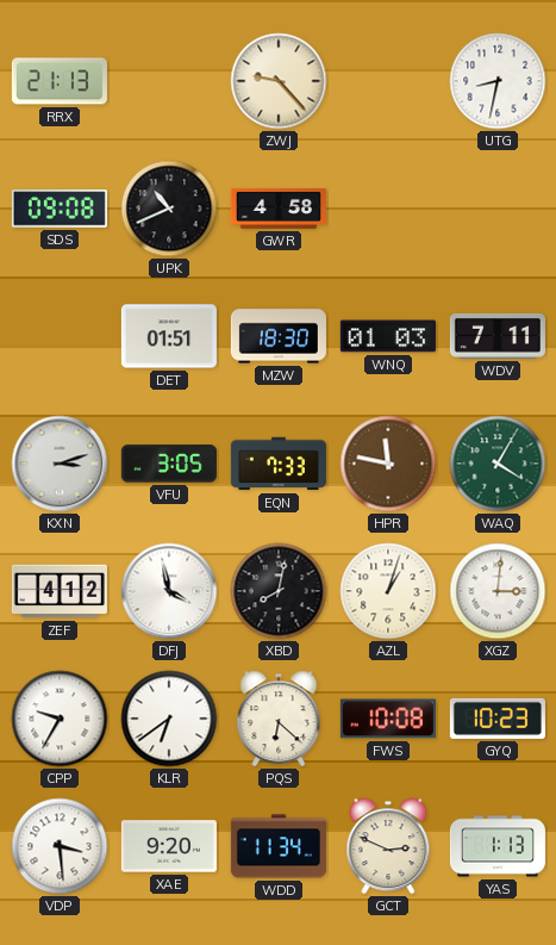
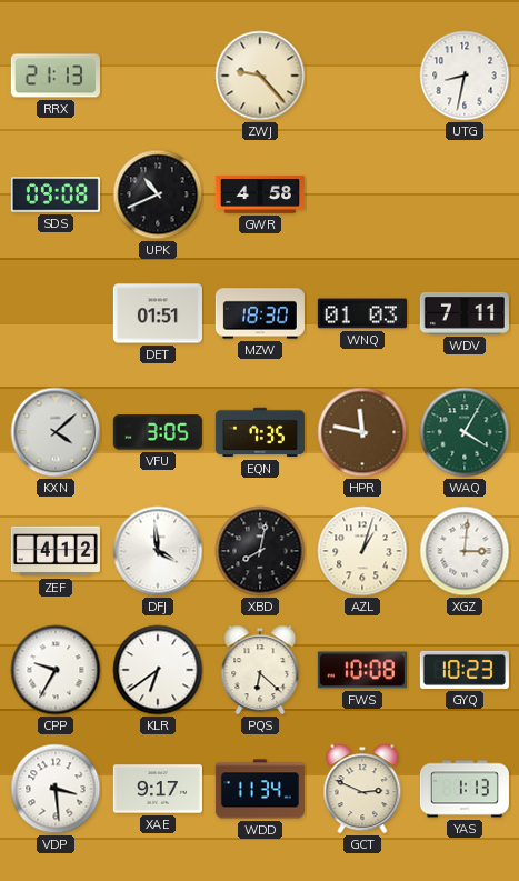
KXN: 3:12 -> 4:08 (56, 432)
EQN: 7:33 -> 7:35 (260, 432)
DFJ: 3:58 -> 3:59 (158, 551)
XAE: 9:20 -> 9:17 (158, 789)
